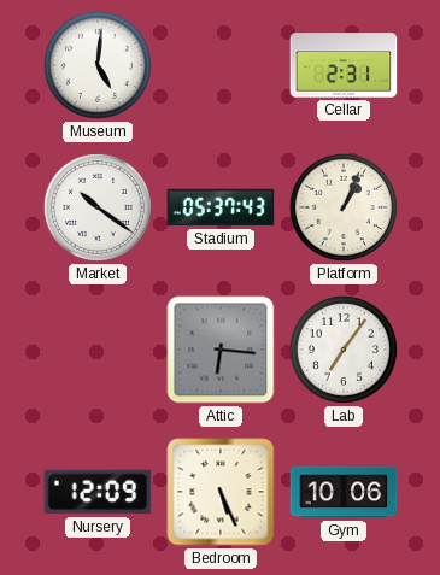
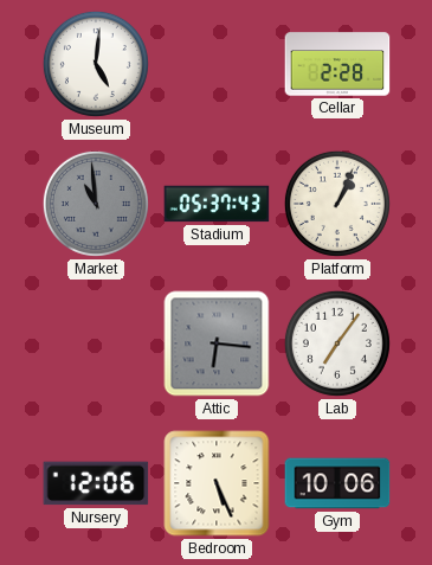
Cellar: 2:31 -> 2:28 (337, 64)
Market: 10:21 -> 10:59 (96, 204)
Market dial: white -> grey (96, 204)
Nursery: 12:09 -> 12:06 (96, 483)
